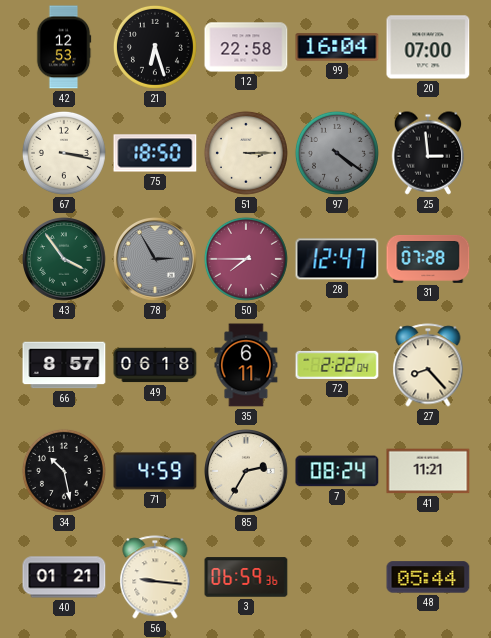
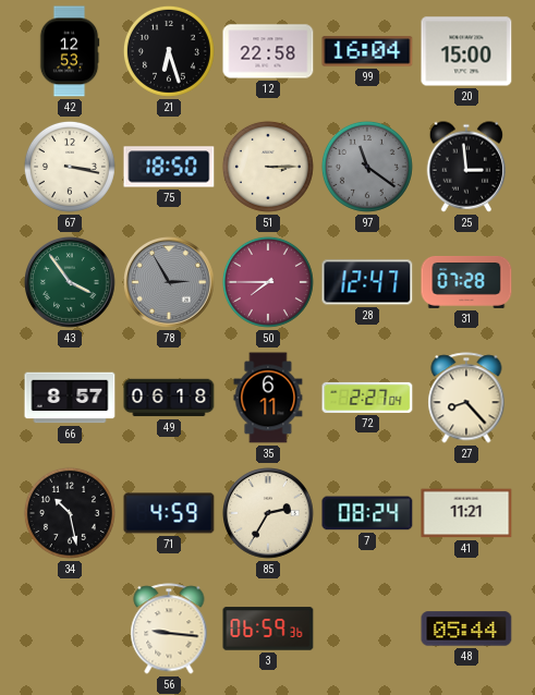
20: 07:00 -> 15:00 (466, 51)
97: 4:21 -> 11:21 (367, 167)
72: 2:22 -> 2:27 (367, 398)
40: 01:21 -> none (64, 577)
